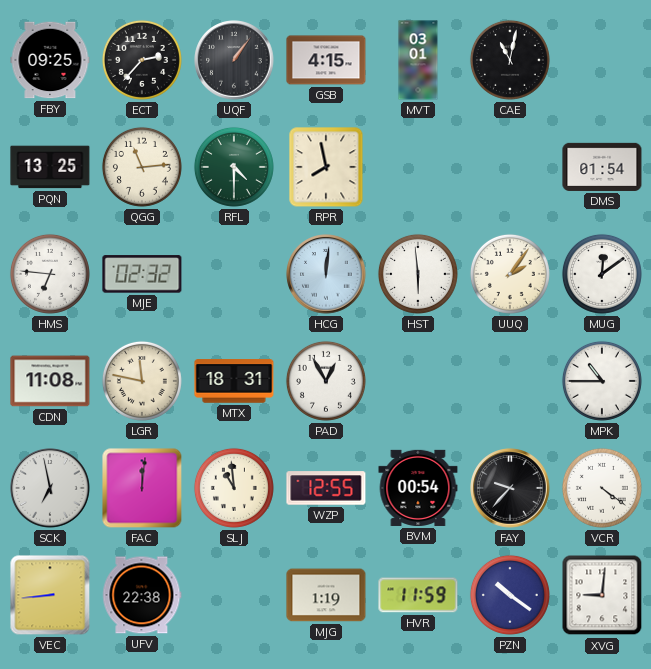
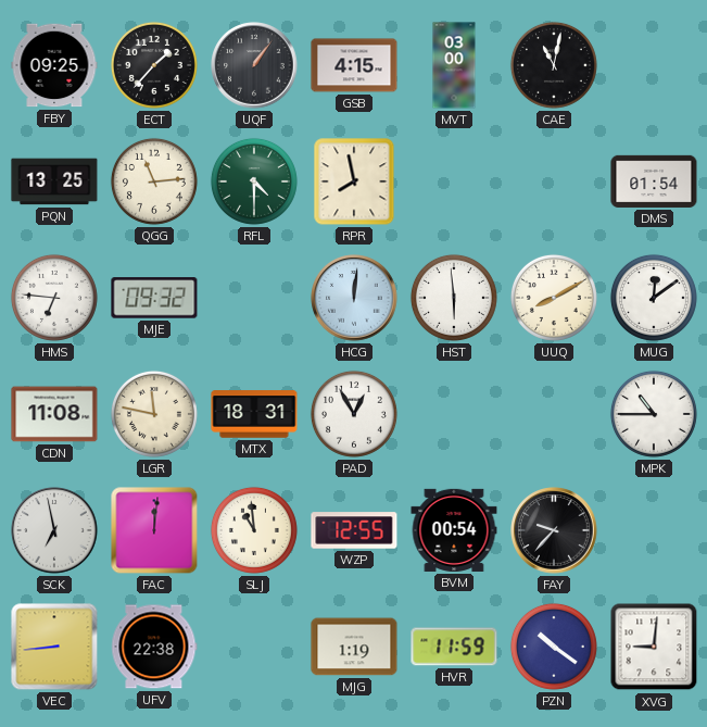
ECT: 2:37 -> 1:37 (154, 65)
MVT: 03:01 -> 03:00 (454, 65)
MJE: 02:32 -> 09:32 (154, 298)
UUQ: 2:06 -> 8:10 (554, 298)
VCR: 4:21 -> none (602, 488)
